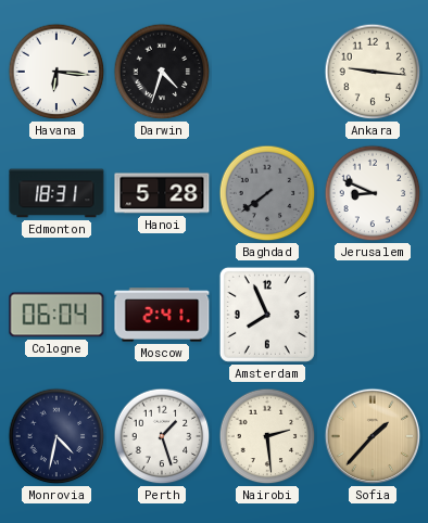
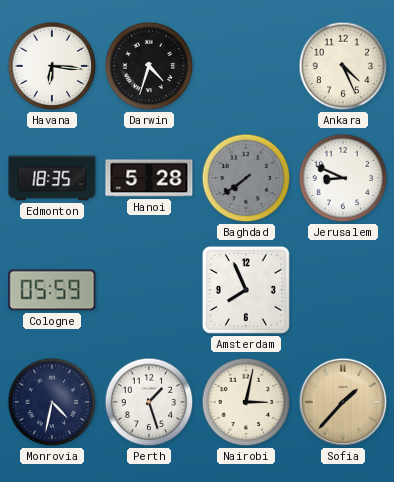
Ankara: 9:16 -> 4:26 (343, 66)
Edmonton: 18:31 -> 18:35 (52, 178)
Cologne: 06:04 -> 05:59 (52, 290)
Moscow: 2:41 -> none (162, 315)
Nairobi: 2:29 -> 3:02 (246, 402)
